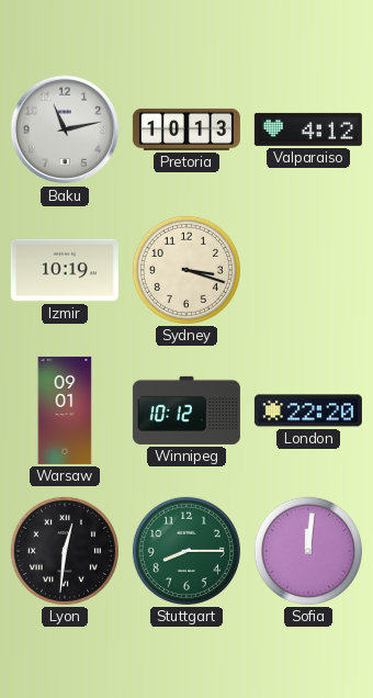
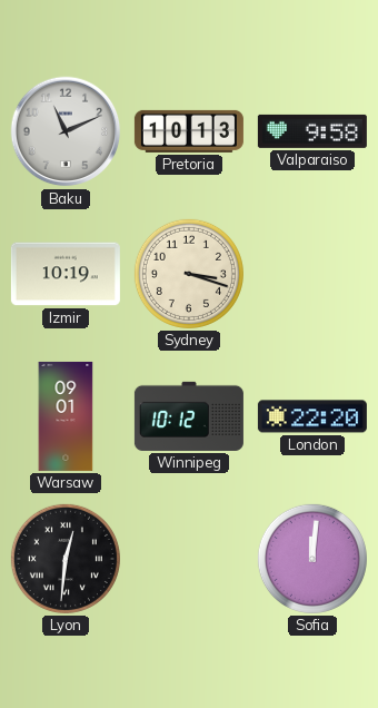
Baku: 11:13 -> 11:11 (66, 131)
Valparaiso: 4:12 -> 9:58 (312, 131)
Stuttgart: 8:15 -> none (187, 551)
